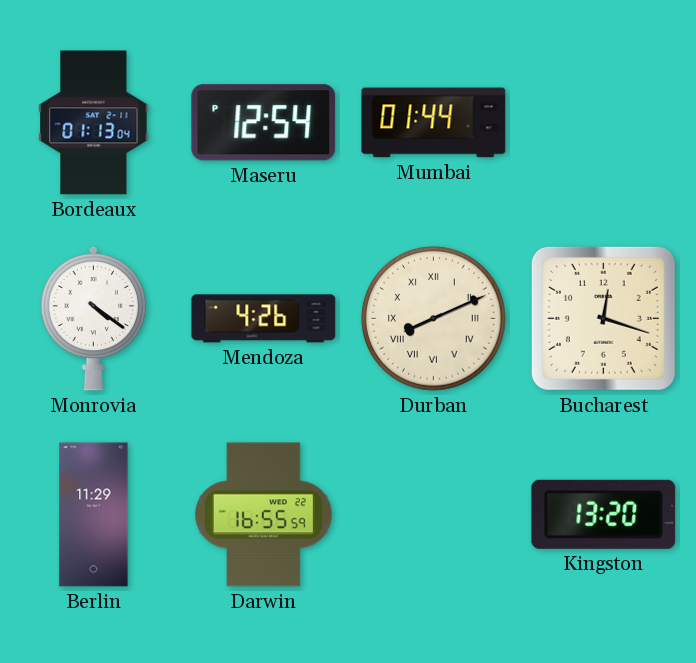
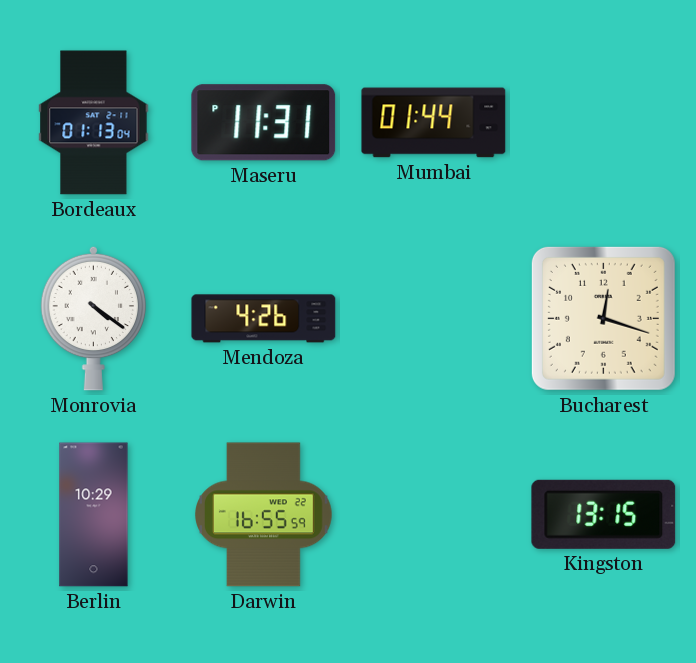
Maseru: 12:54 -> 11:31 (264, 123)
Durban: 8:11 -> none (434, 319)
Berlin: 11:29 -> 10:29 (94, 515)
Kingston: 13:20 -> 13:15 (604, 514)
